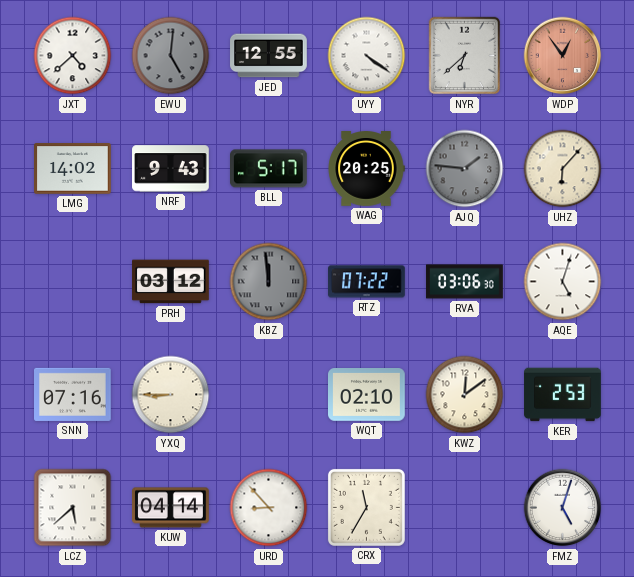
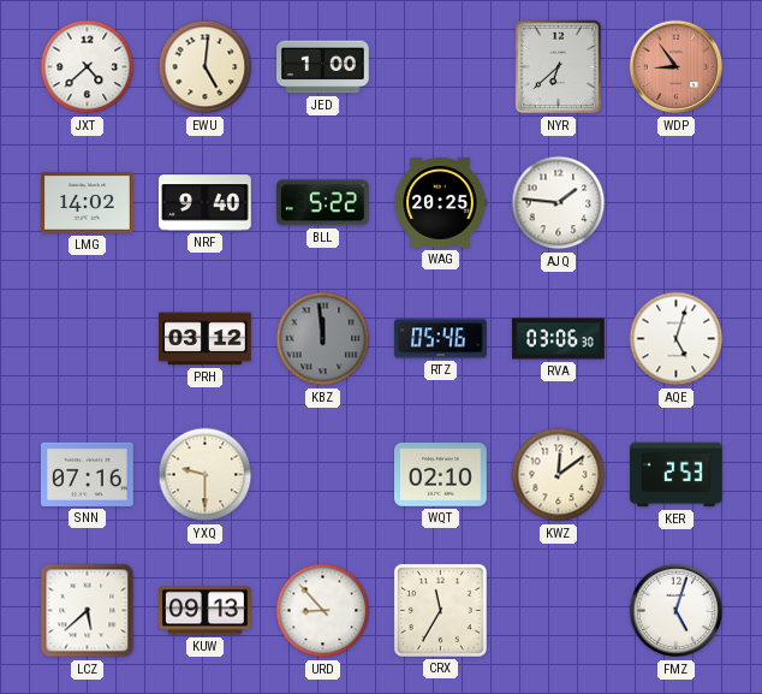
EWU dial: grey -> cream (206, 67)
JED: 12:55 -> 1:00 (323, 67)
UYY: 4:21 -> none (367, 56)
WDP: 12:54 -> 8:54 (677, 67)
NRF: 9:43 -> 9:40 (206, 203)
BLL: 5:17 -> 5:22 (323, 203)
AJQ dial: grey -> white (559, 203)
UHZ: 6:07 -> none (563, 169)
RTZ: 07:22 -> 05:46 (441, 339)
YXQ: 8:45 -> 9:30 (206, 475)
KUW: 04:14 -> 09:13 (206, 611)
